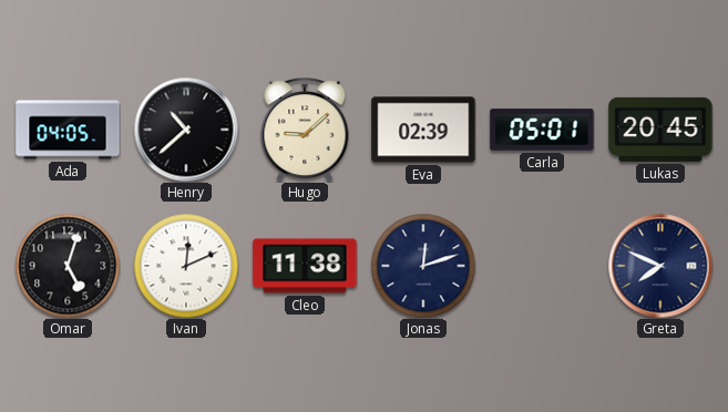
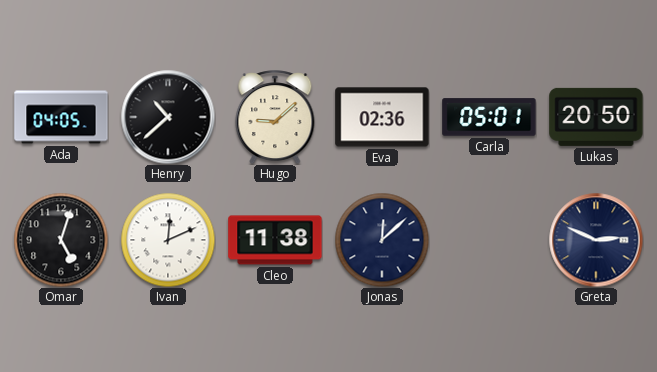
Eva: 02:39 -> 02:36 (382, 117)
Lukas: 20:45 -> 20:50 (596, 117)
Jonas: 12:12 -> 12:08 (382, 240)
Greta: 7:49 -> 2:49 (596, 240)
